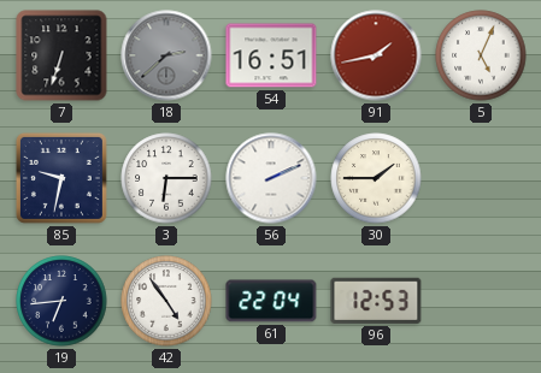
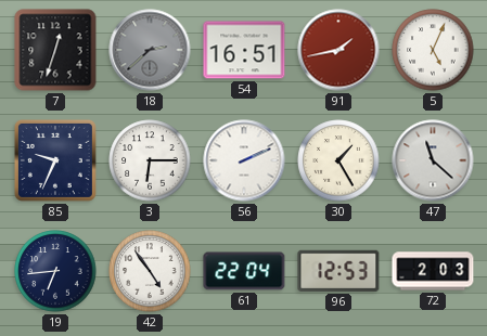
7: 6:33 -> 12:33 (55, 50)
85: 9:32 -> 9:34 (55, 160)
30: 1:45 -> 1:25 (338, 160)
47: none -> 11:22 (433, 160)
72: none -> 2:03 (433, 271)
